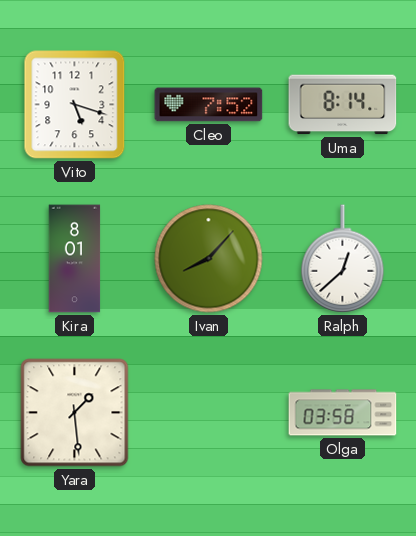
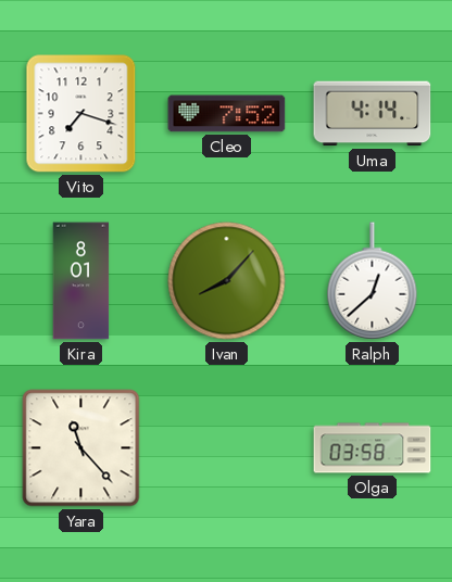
Vito: 5:18 -> 7:18 (81, 114)
Uma: 8:14 -> 4:14 (373, 114)
Yara: 1:29 -> 11:23 (81, 448)
